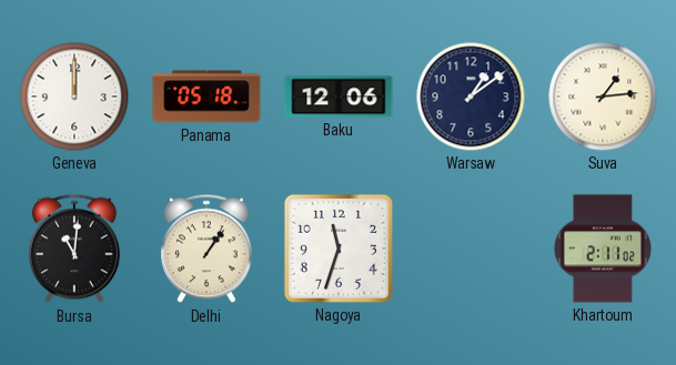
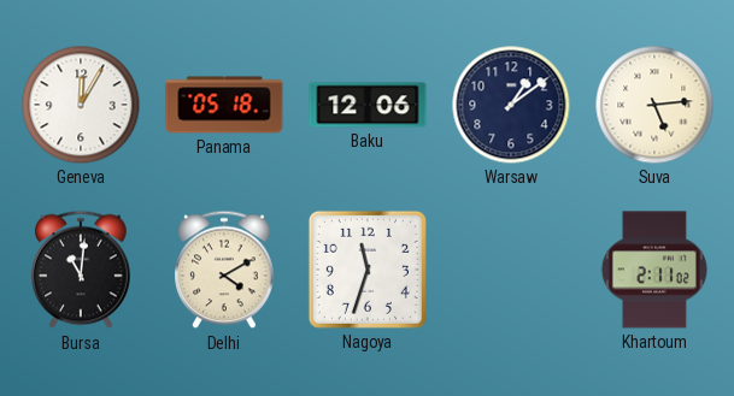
Geneva: 12:00 -> 12:05 (81, 105)
Suva: 1:14 -> 5:14 (654, 105)
Delhi: 1:06 -> 4:10 (224, 270)
